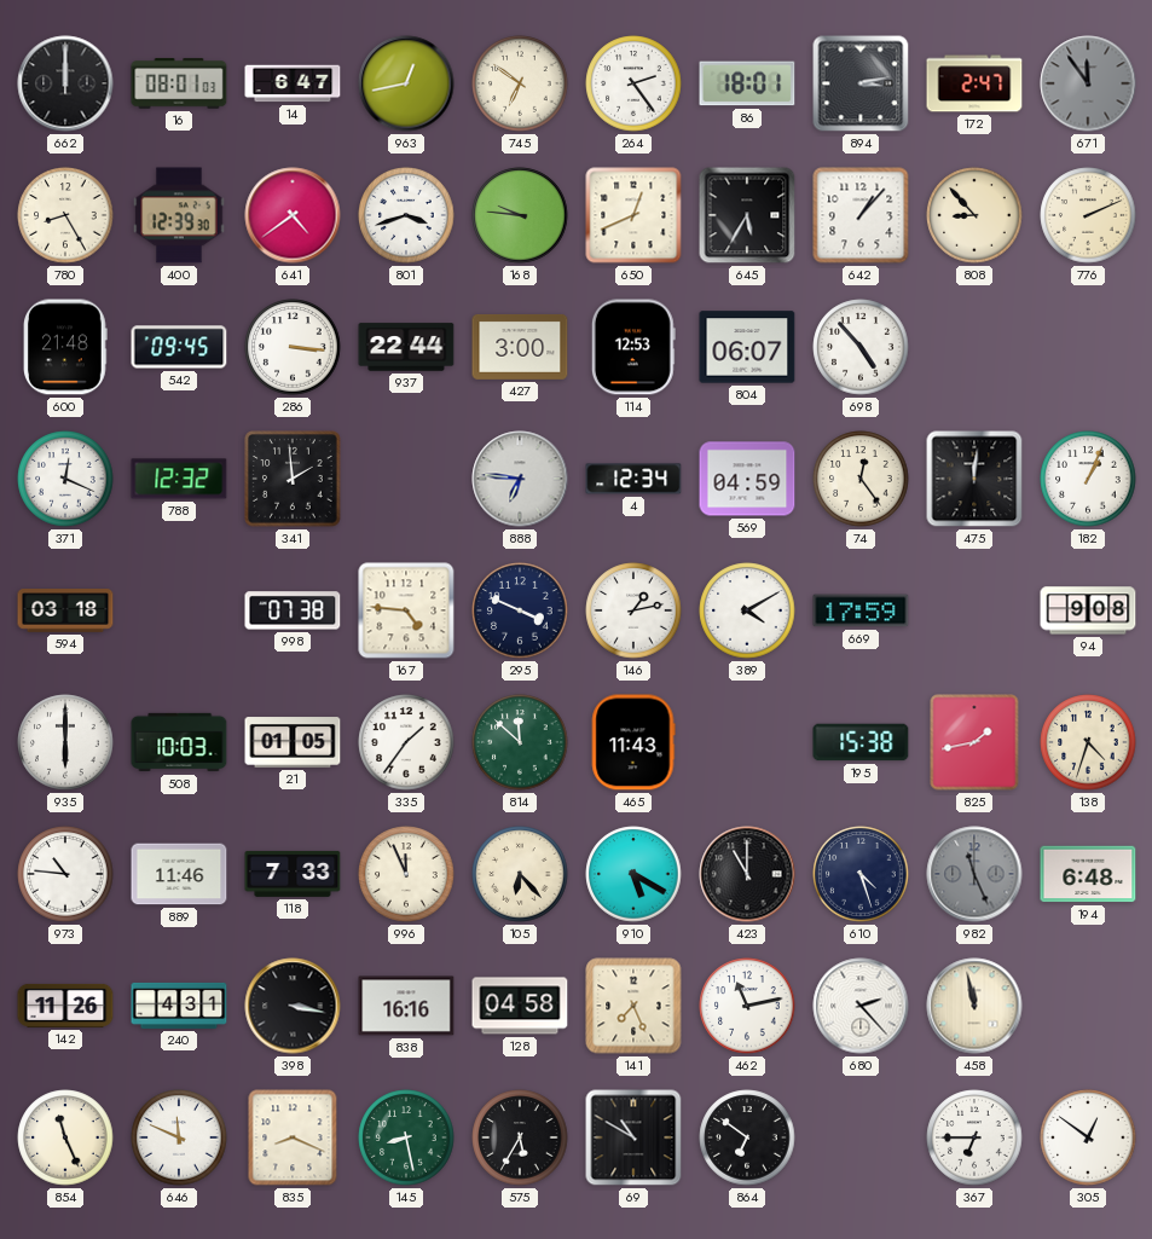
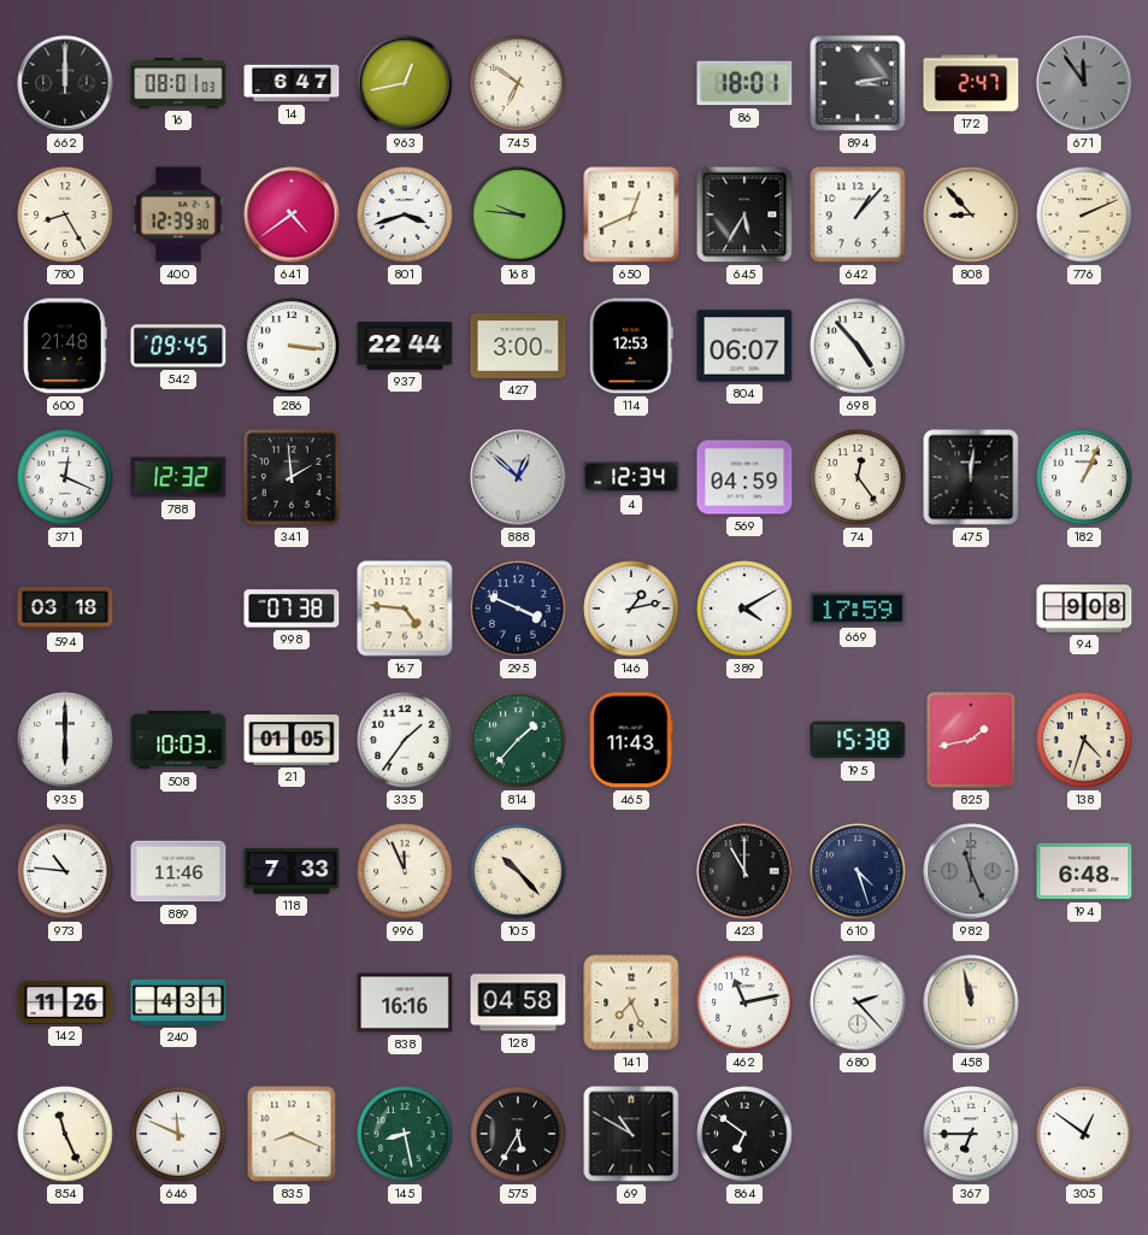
264: 2:24 -> none (633, 83)
888: 6:46 -> 12:52 (518, 477)
814: 11:52 -> 1:37 (518, 740)
105: 6:23 -> 10:23 (518, 871)
910: 5:20 -> none (633, 874)
398: 3:17 -> none (293, 1006)
